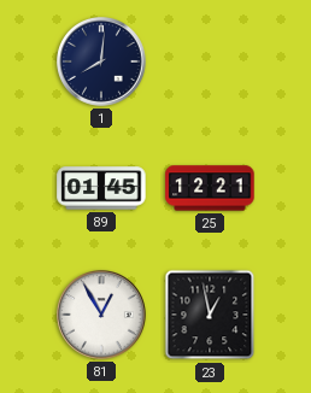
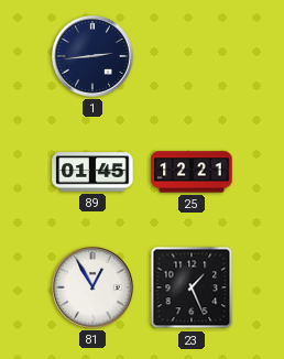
1: 8:01 -> 2:44 (92, 56)
23: 12:58 -> 1:26 (192, 287)
